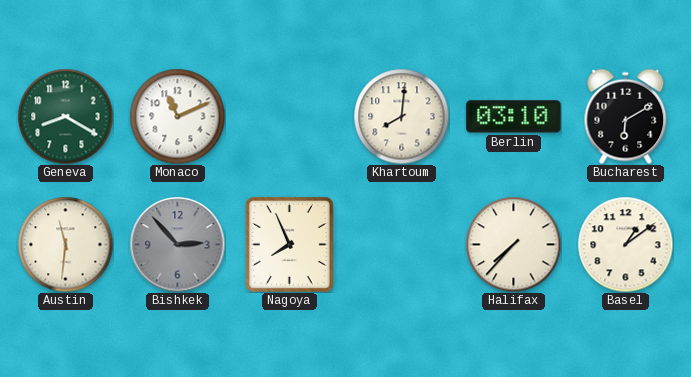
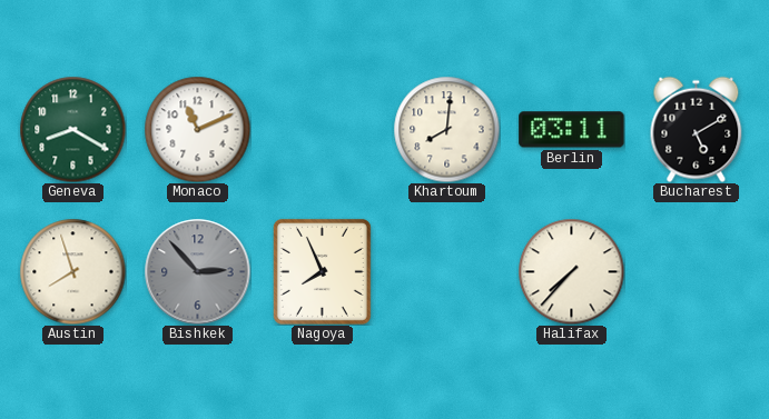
Berlin: 03:10 -> 03:11 (572, 130)
Bucharest: 6:10 -> 5:10 (697, 129)
Austin: 11:31 -> 7:57 (72, 271)
Basel: 1:09 -> none (625, 244)
